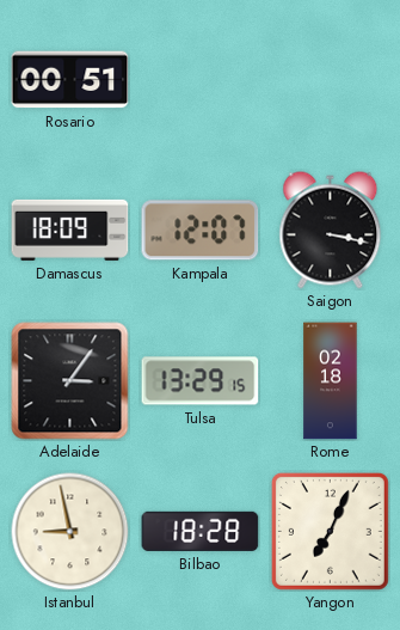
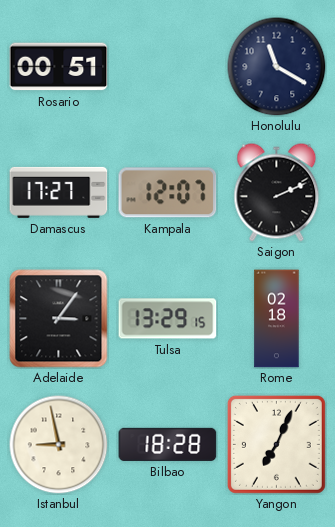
Honolulu: none -> 11:20 (277, 67)
Damascus: 18:09 -> 17:27 (59, 192)
Saigon: 3:17 -> 2:11 (277, 193)
